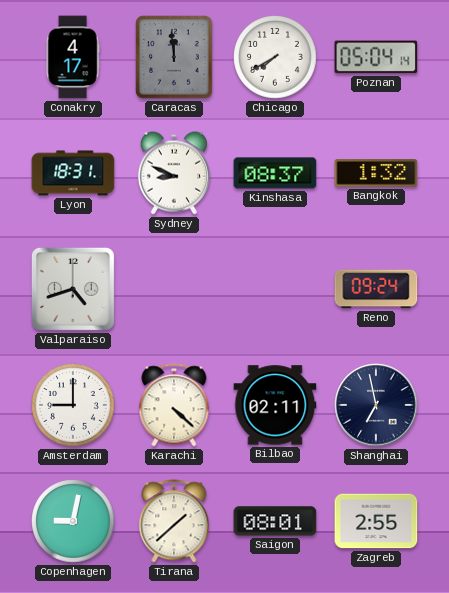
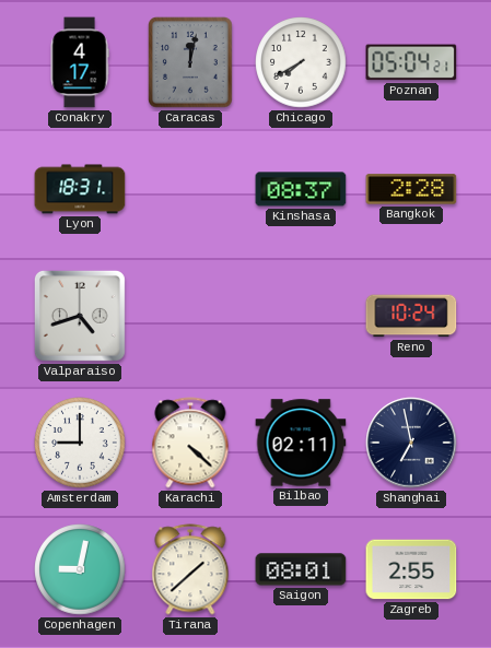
Caracas: 11:59 -> 12:02 (190, 62)
Poznan: 05:04:14 -> 05:04:21 (411, 62)
Sydney: 8:49 -> none (174, 173)
Bangkok: 1:32 -> 2:28 (411, 189)
Reno: 09:24 -> 10:24 (411, 316)
